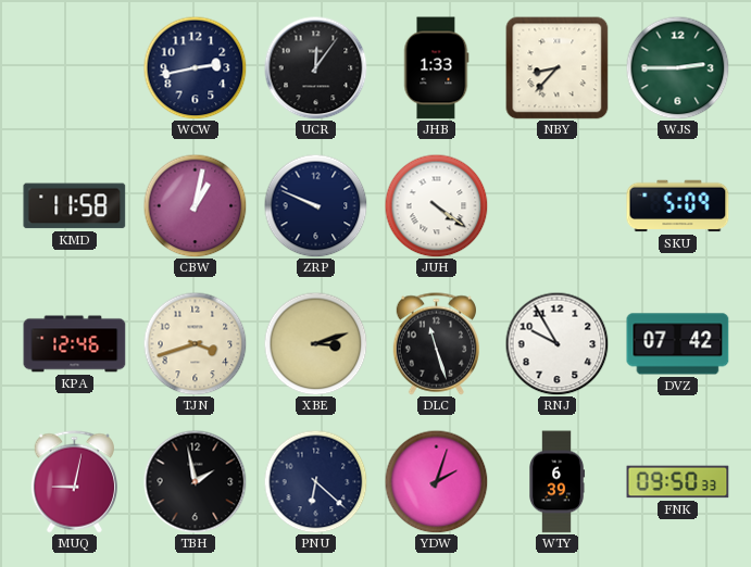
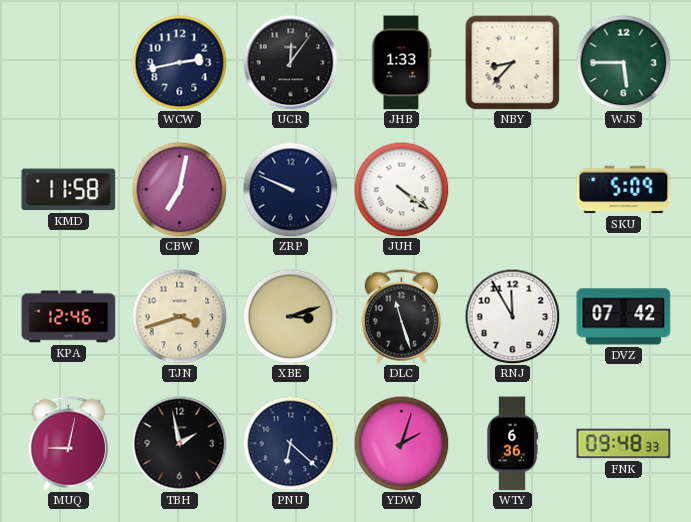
WJS: 2:45 -> 5:45 (623, 62)
CBW: 1:02 -> 7:02 (179, 189)
RNJ: 9:55 -> 11:55 (512, 316)
WTY: 6:39 -> 6:36 (513, 444)
FNK: 09:50 -> 09:48 (624, 444)
